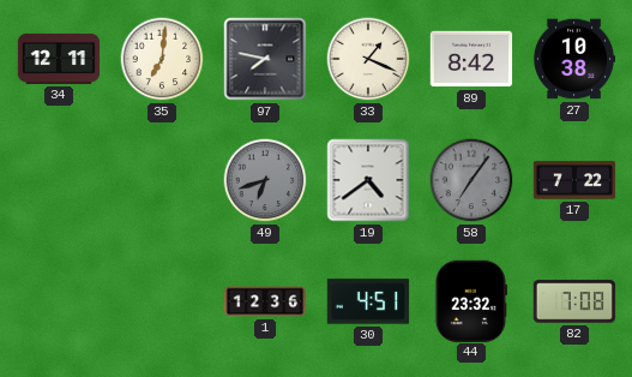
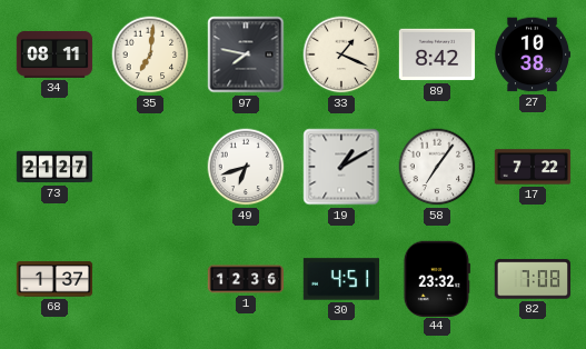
34: 12:11 -> 08:11 (54, 54)
73: none -> 21:27 (54, 167)
49 dial: grey -> white (246, 167)
19: 4:39 -> 1:10 (341, 167)
58 dial: grey -> white (437, 167)
68: none -> 1:37 (54, 279)
